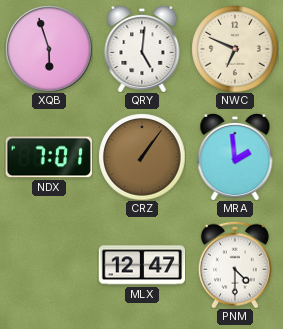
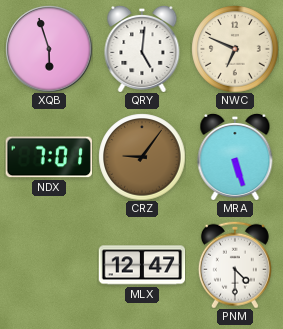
CRZ: 1:06 -> 9:06 (142, 157)
MRA: 1:59 -> 5:27 (235, 157)
